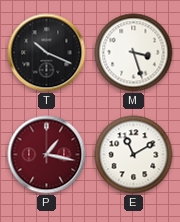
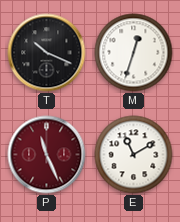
M: 3:27 -> 12:33 (134, 53)
P: 1:17 -> 11:26 (47, 155)
